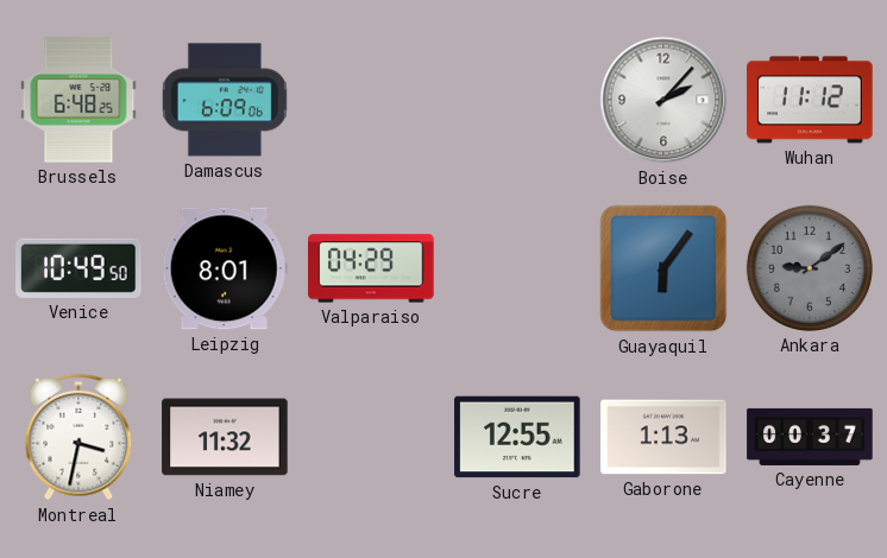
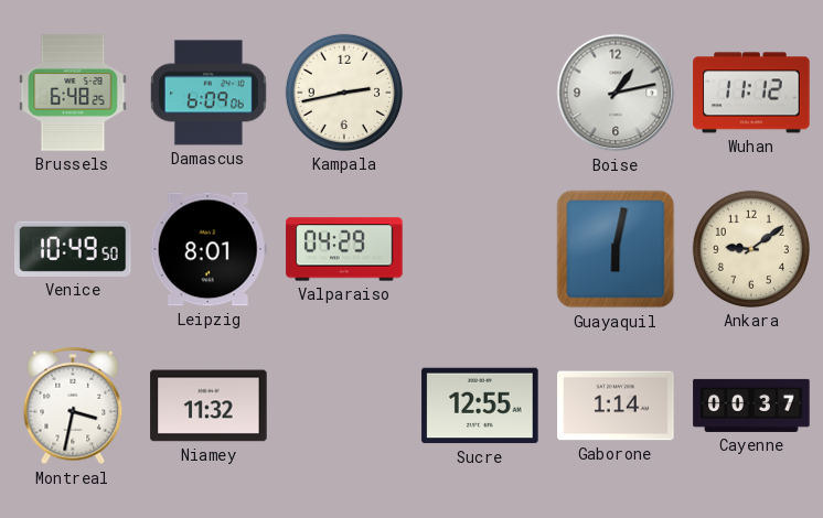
Kampala: none -> 2:43 (344, 93)
Boise: 2:07 -> 1:13 (616, 93)
Guayaquil: 6:06 -> 6:02 (616, 249)
Ankara dial: grey -> cream (751, 249)
Gaborone: 1:13 -> 1:14 (616, 406)
